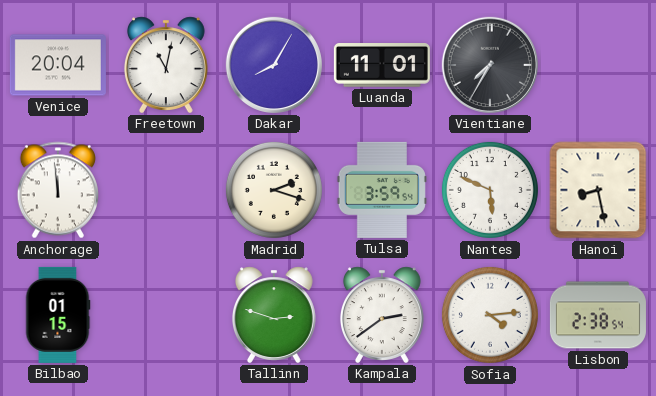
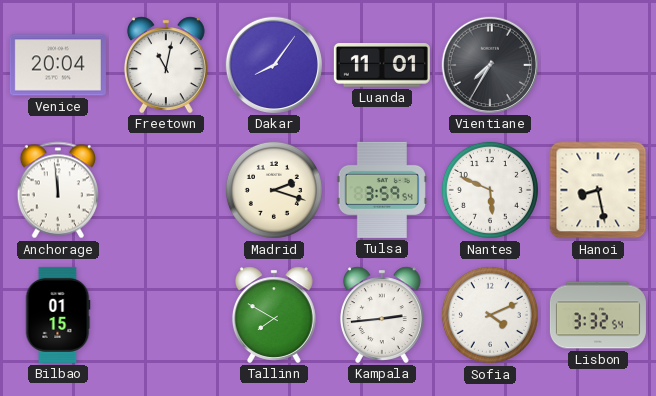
Dakar: 8:05 -> 8:06 (274, 65)
Tallinn: 2:48 -> 7:50 (274, 315)
Kampala: 2:39 -> 2:44 (382, 315)
Sofia: 4:14 -> 4:11 (490, 315)
Lisbon: 2:38 -> 3:32 (598, 315)
